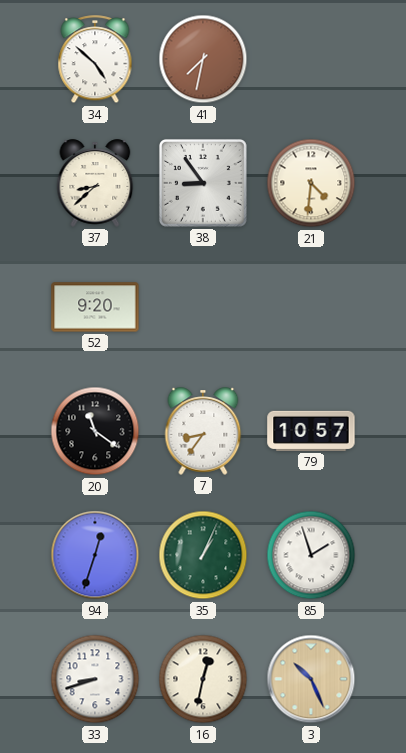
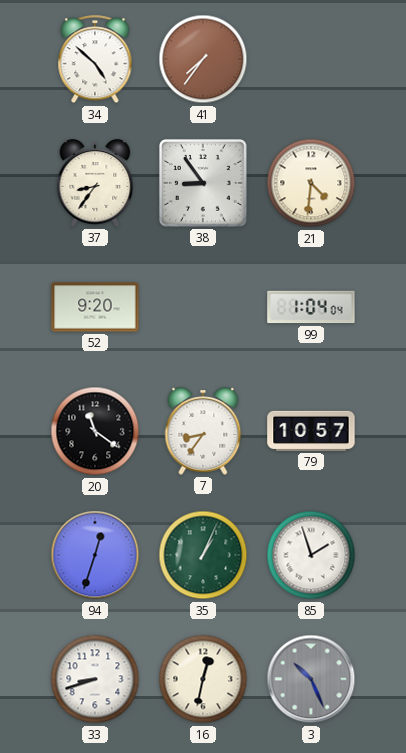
41: 7:32 -> 7:36 (203, 59)
37: 8:38 -> 8:36 (95, 183)
99: none -> 1:04 (311, 307)
3 dial: champagne -> grey (311, 679)
